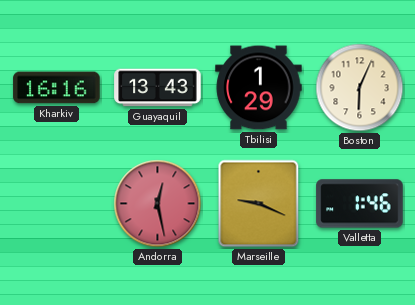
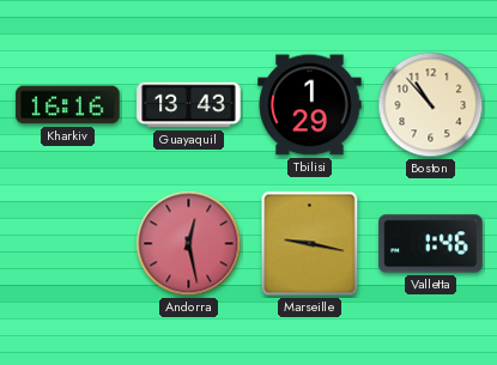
Boston: 6:04 -> 10:53 (431, 105)
Marseille: 9:19 -> 9:17 (310, 244)
